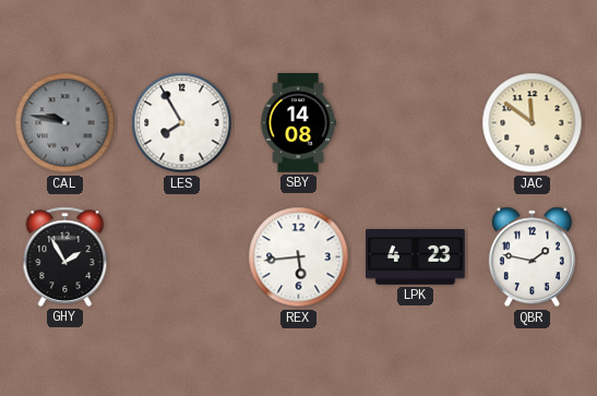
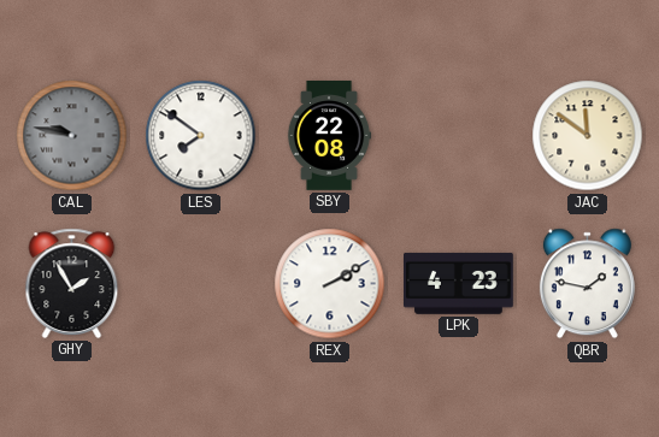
LES: 7:55 -> 7:51 (201, 136)
SBY: 14:08 -> 22:08 (329, 136)
REX: 5:44 -> 2:10 (330, 284)
